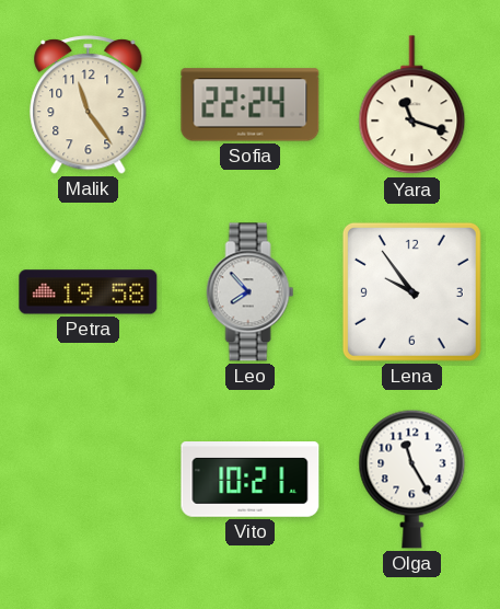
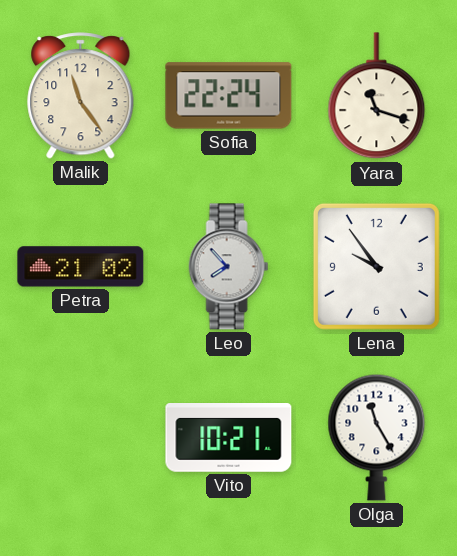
Petra: 19:58 -> 21:02 (81, 267)
